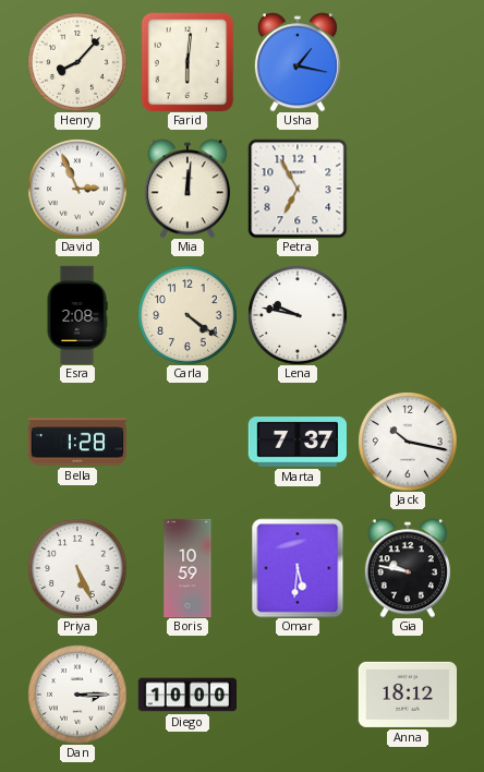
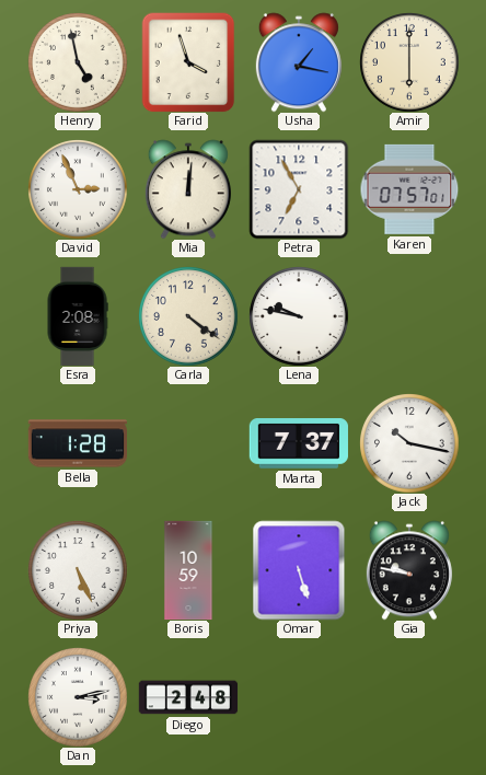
Henry: 8:07 -> 4:58 (78, 62)
Farid: 6:01 -> 3:57 (188, 62)
Amir: none -> 6:00 (409, 62)
Karen: none -> 07:57 (409, 189)
Omar: 5:31 -> 5:27 (299, 570)
Dan: 3:15 -> 3:13 (78, 697)
Diego: 10:00 -> 2:48 (188, 697)
Anna: 18:12 -> none (407, 695)
